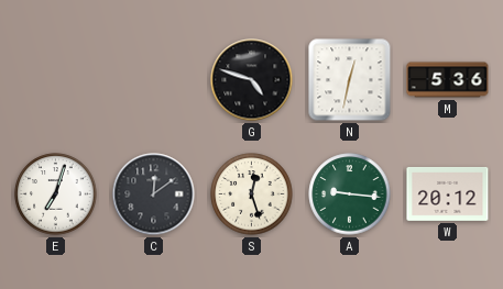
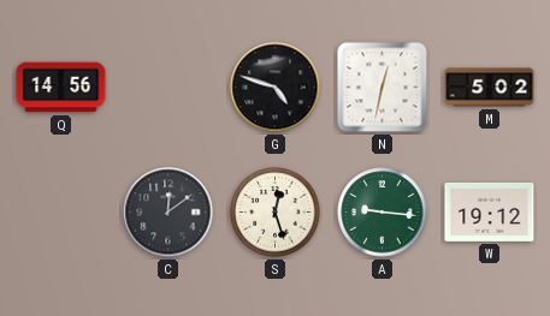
Q: none -> 14:56 (61, 88)
M: 5:36 -> 5:02 (490, 88)
E: 7:03 -> none (56, 194)
W: 20:12 -> 19:12 (490, 211)
